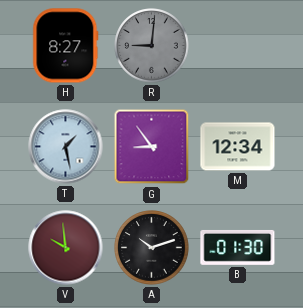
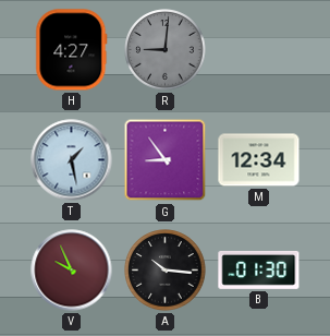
H: 8:27 -> 4:27 (72, 50)
V: 9:59 -> 9:56 (72, 271)
A: 10:12 -> 10:16 (166, 271)
